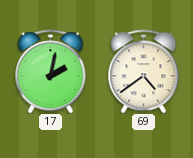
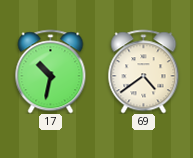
17: 2:02 -> 10:32 (51, 71)
